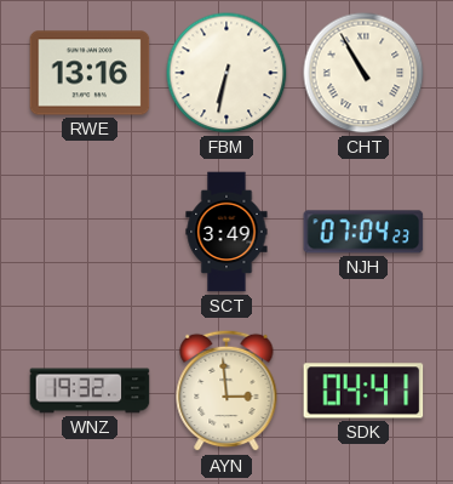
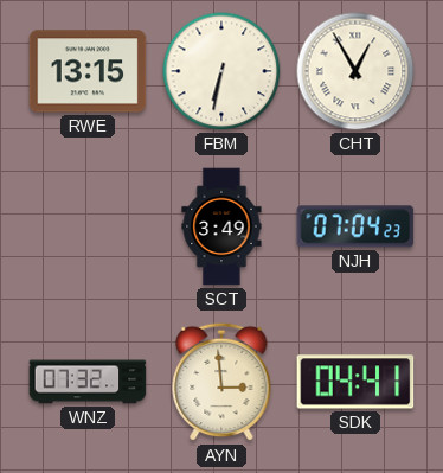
RWE: 13:16 -> 13:15 (88, 71)
CHT: 10:55 -> 12:55 (355, 71)
WNZ: 19:32 -> 07:32 (88, 382)
